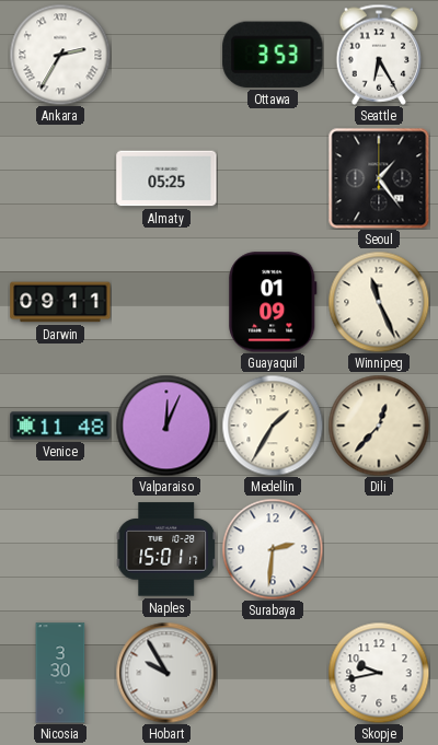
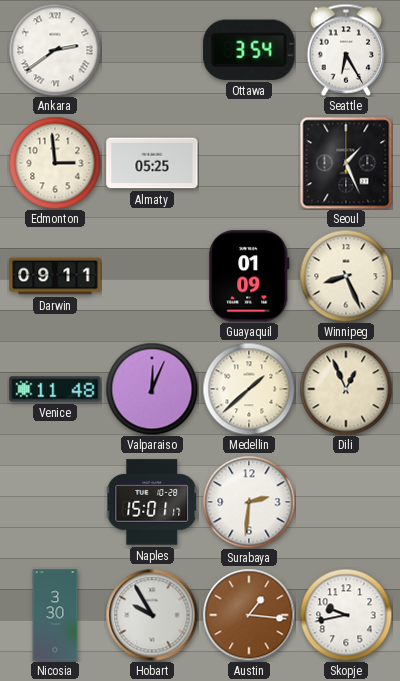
Ankara: 2:35 -> 2:39 (55, 50)
Ottawa: 3:53 -> 3:54 (249, 50)
Edmonton: none -> 2:59 (55, 163)
Seoul: 1:24 -> 1:26 (346, 163)
Winnipeg: 11:26 -> 8:26 (346, 276)
Medellin: 1:35 -> 1:38 (249, 389)
Dili: 12:37 -> 12:56 (346, 389)
Austin: none -> 1:16 (249, 615)
